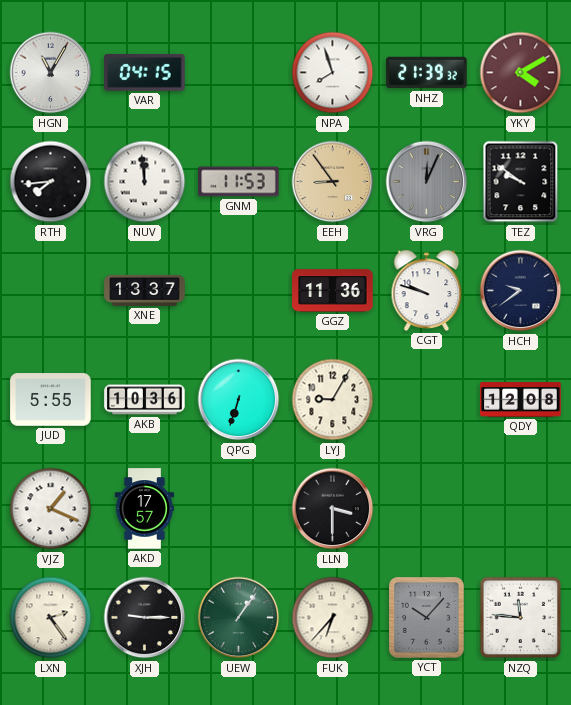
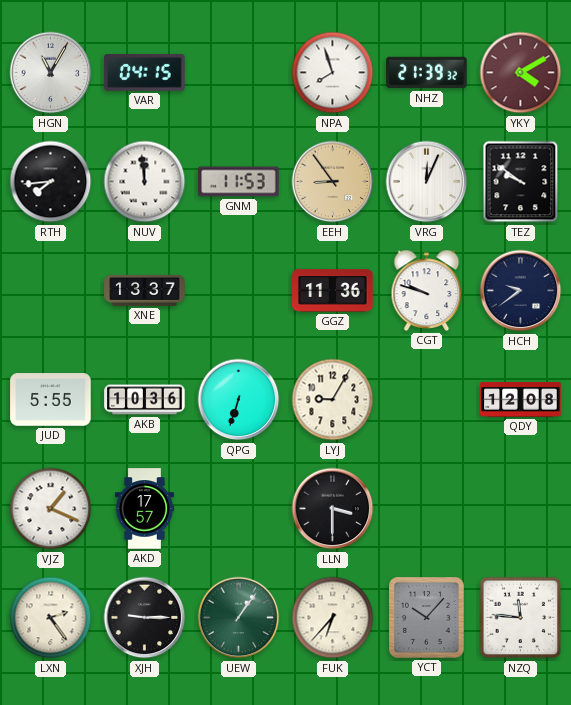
VRG dial: grey -> white (427, 182)
